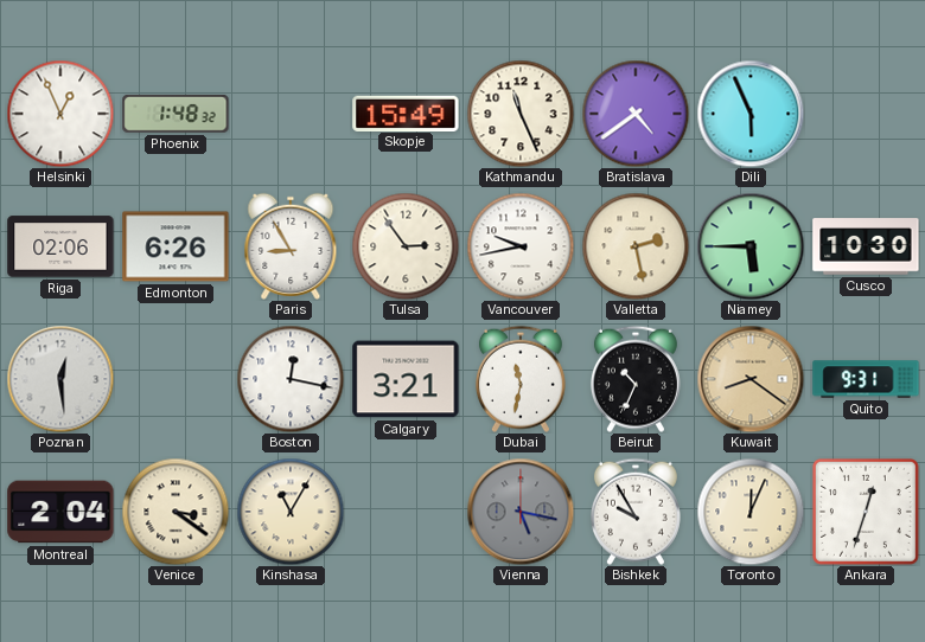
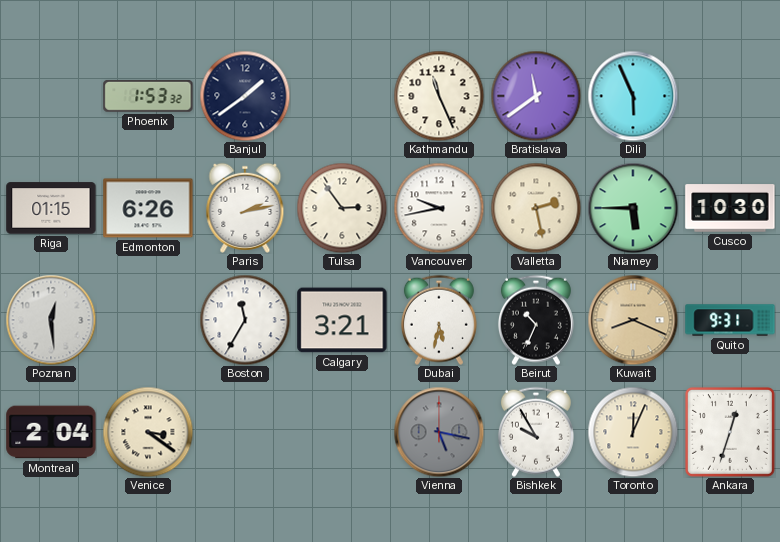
Helsinki: 12:56 -> none (60, 114)
Phoenix: 1:48 -> 1:53 (148, 96)
Banjul: none -> 1:39 (245, 96)
Skopje: 15:49 -> none (406, 113)
Bratislava: 4:39 -> 11:39 (536, 96)
Riga: 02:06 -> 01:15 (51, 208)
Paris: 8:55 -> 2:13 (245, 208)
Boston: 12:17 -> 11:35 (245, 320)
Dubai: 11:32 -> 5:32 (439, 320)
Kuwait: 8:21 -> 8:19 (633, 320)
Kinshasa: 11:05 -> none (291, 512)
